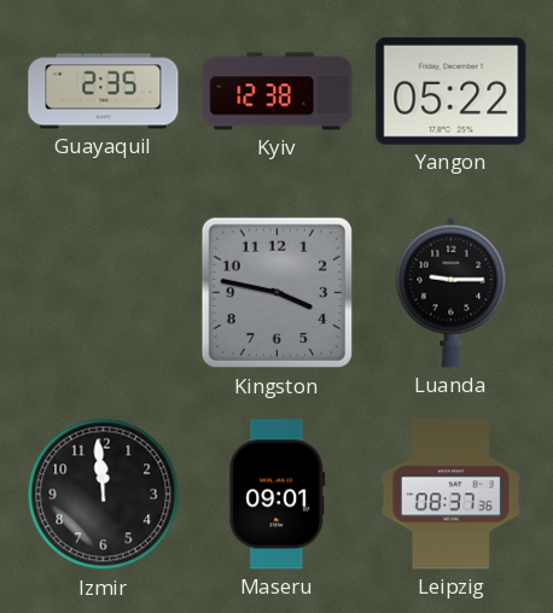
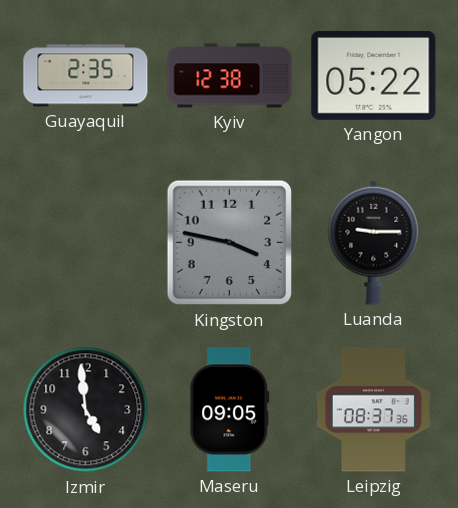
Izmir: 11:59 -> 4:59 (86, 410)
Maseru: 09:01 -> 09:05 (230, 410)
